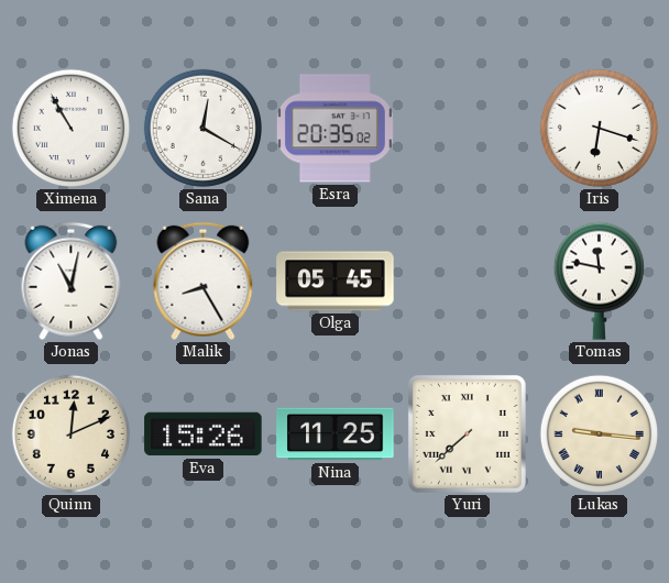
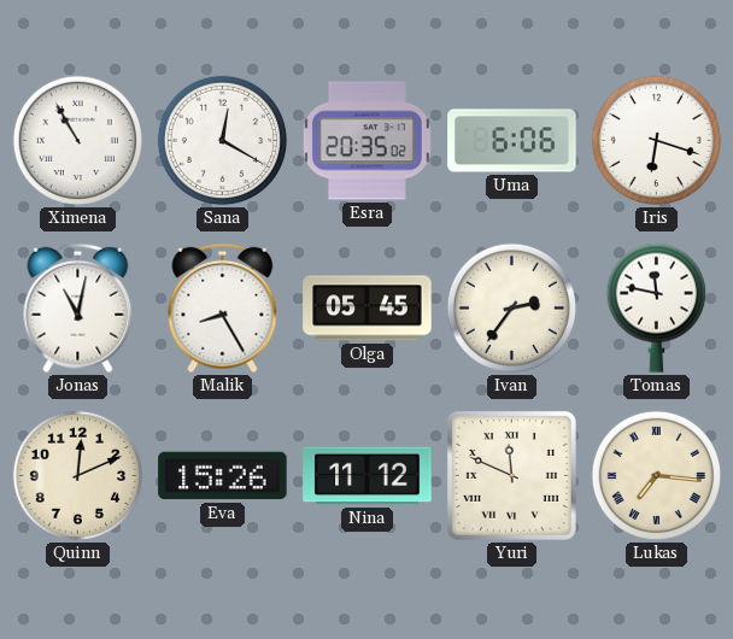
Uma: none -> 6:06 (512, 141)
Ivan: none -> 2:36 (511, 307)
Nina: 11:25 -> 11:12 (368, 476)
Yuri: 7:38 -> 11:49 (511, 475)
Lukas: 9:16 -> 7:16 (656, 475)
